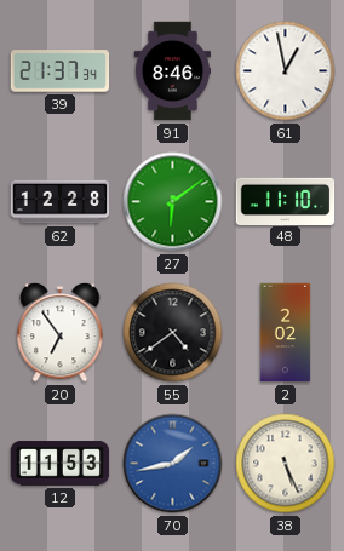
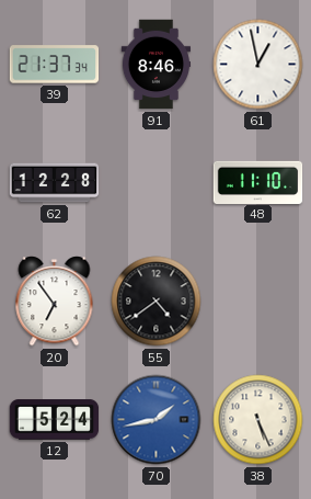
27: 6:09 -> none (173, 202)
2: 2:02 -> none (286, 333)
12: 11:53 -> 5:24 (55, 420)
